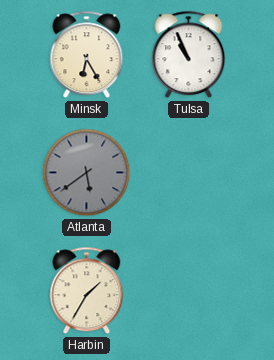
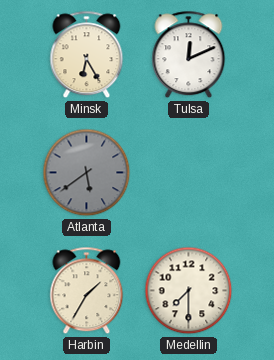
Tulsa: 10:56 -> 12:11 (189, 55)
Medellin: none -> 7:30 (189, 291)
